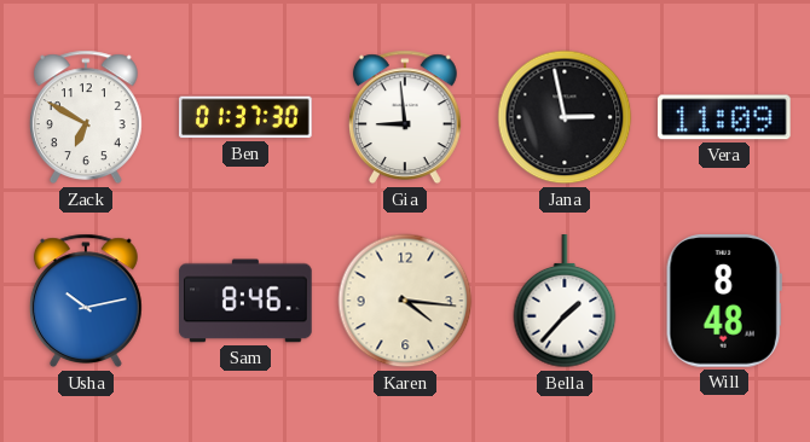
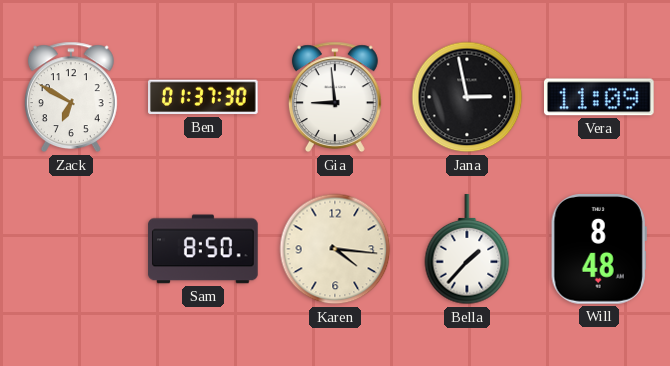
Usha: 10:13 -> none (86, 301)
Sam: 8:46 -> 8:50 (203, 249)
